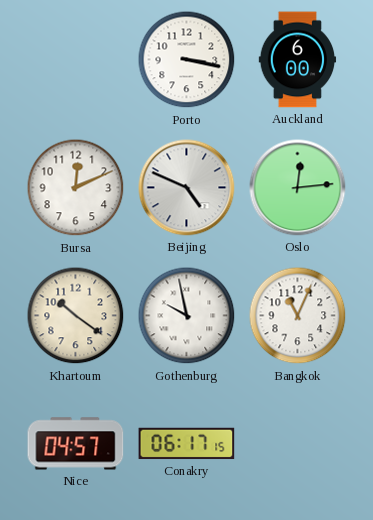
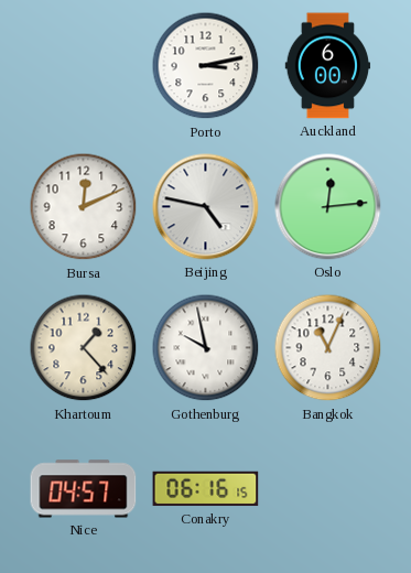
Porto: 3:17 -> 3:13 (206, 66)
Beijing: 4:49 -> 4:47 (206, 207)
Khartoum: 10:21 -> 1:23 (84, 348)
Conakry: 06:17 -> 06:16 (206, 489)
